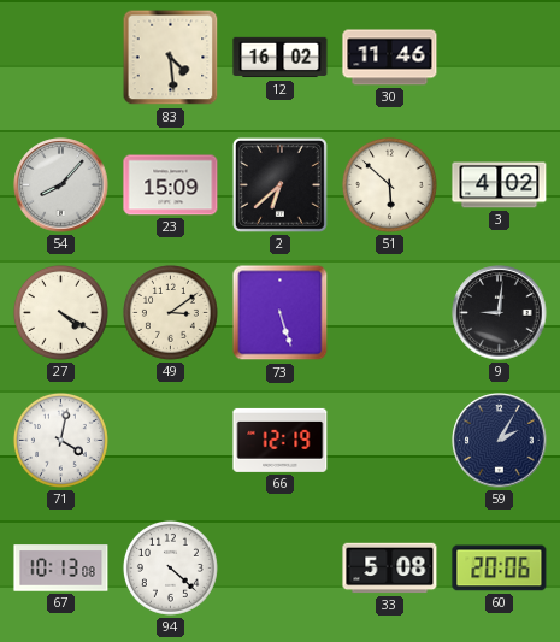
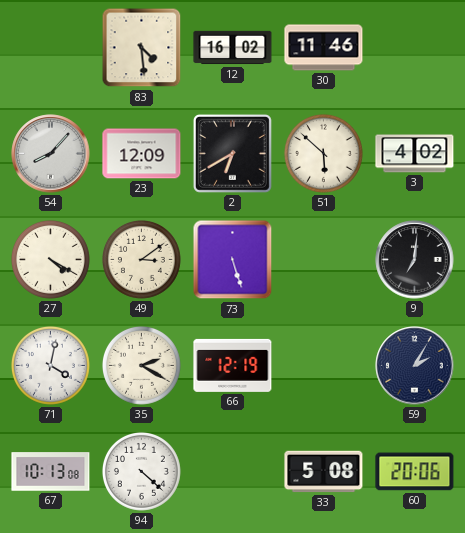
23: 15:09 -> 12:09 (142, 154)
2: 6:38 -> 6:40 (232, 153)
9: 9:01 -> 7:01 (415, 260)
35: none -> 2:20 (141, 365)
